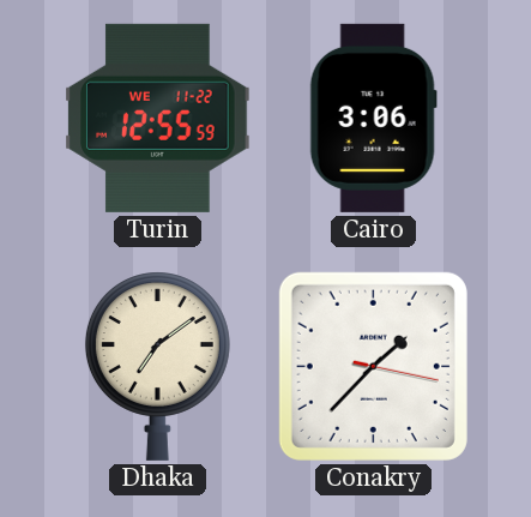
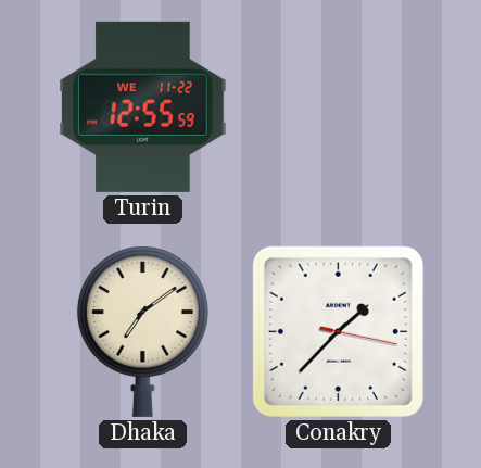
Cairo: 3:06 -> none (373, 118)
